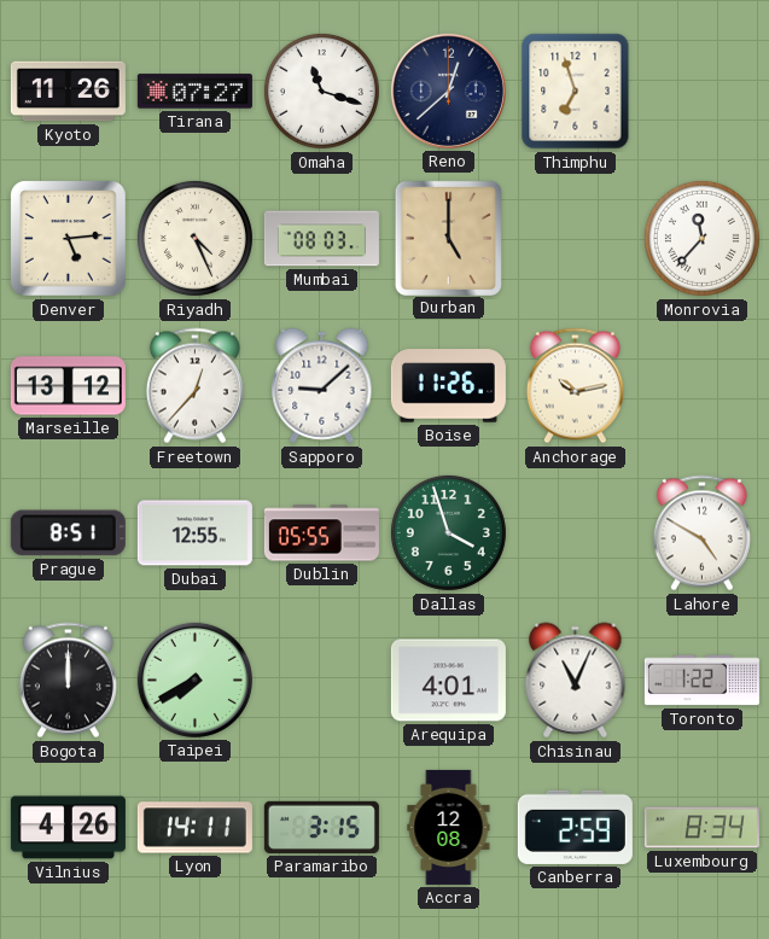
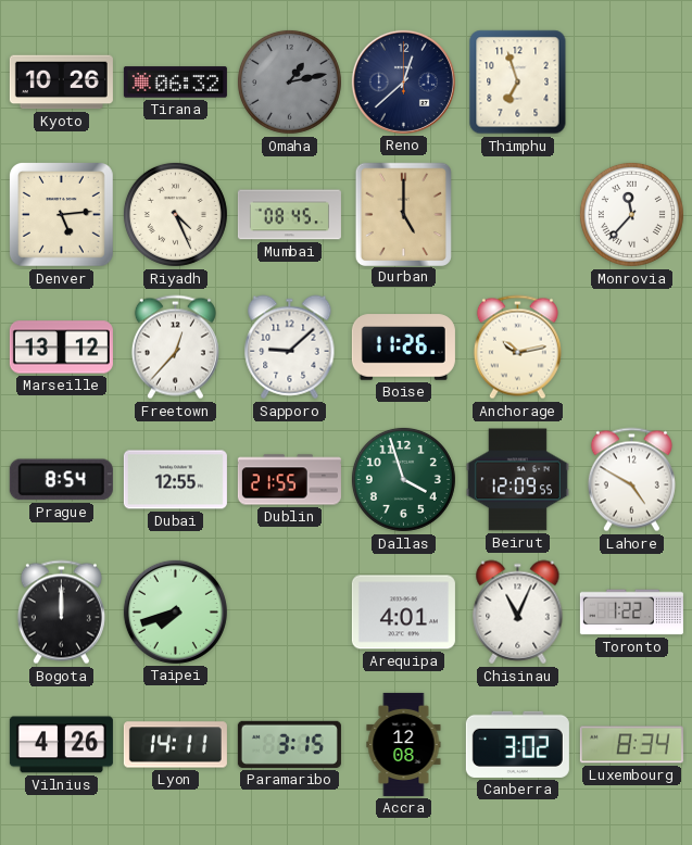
Kyoto: 11:26 -> 10:26 (61, 83)
Tirana: 07:27 -> 06:32 (175, 83)
Omaha: 11:18 -> 1:13 (289, 81)
Omaha dial: white -> grey (289, 81)
Mumbai: 08:03 -> 08:45 (289, 215)
Prague: 8:51 -> 8:54 (61, 480)
Dublin: 05:55 -> 21:55 (289, 480)
Beirut: none -> 12:09 (517, 480)
Taipei: 7:40 -> 7:42 (175, 611)
Canberra: 2:59 -> 3:02 (517, 744)
